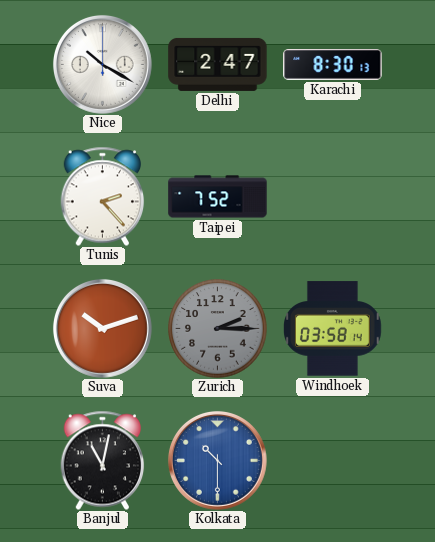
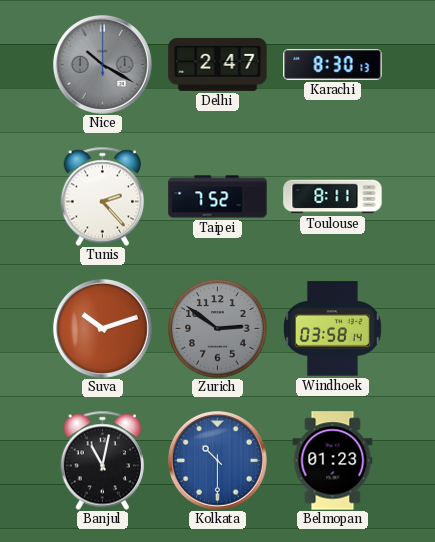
Nice dial: white -> grey (102, 64)
Toulouse: none -> 8:11 (333, 197)
Zurich: 2:15 -> 2:51 (218, 329)
Belmopan: none -> 01:23 (333, 461)
